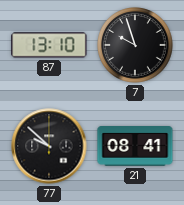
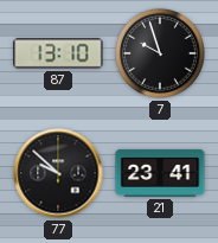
21: 08:41 -> 23:41 (160, 174)
